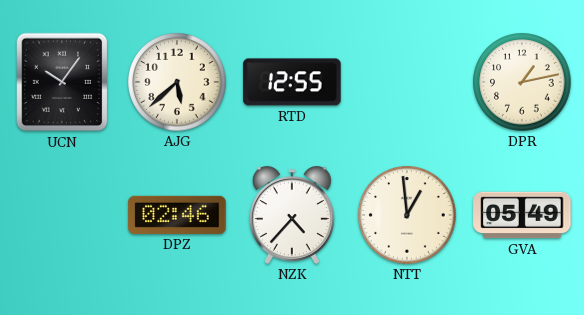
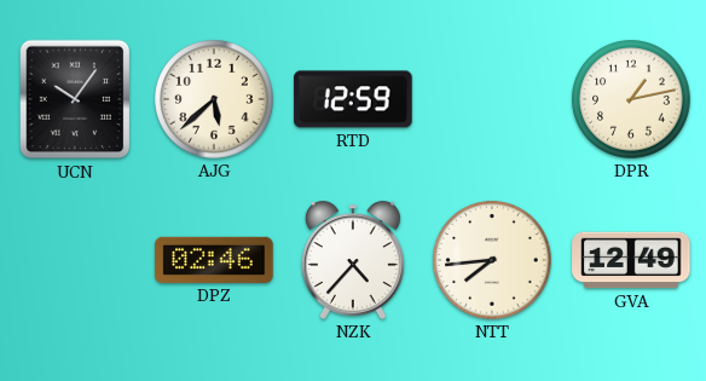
RTD: 12:55 -> 12:59 (353, 99)
NTT: 12:59 -> 7:44 (492, 260)
GVA: 05:49 -> 12:49 (631, 260)
